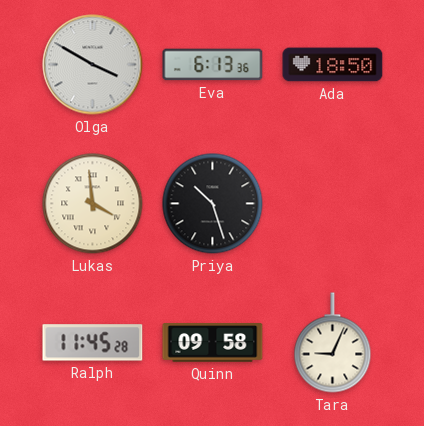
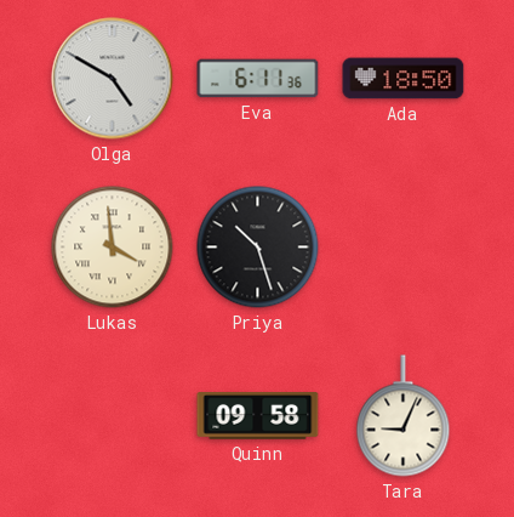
Olga: 3:50 -> 4:50 (113, 79)
Eva: 6:13 -> 6:11 (258, 79)
Ralph: 11:45 -> none (93, 343)
